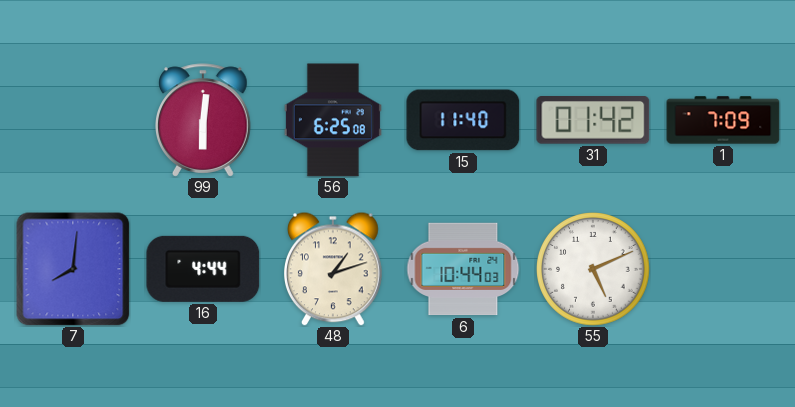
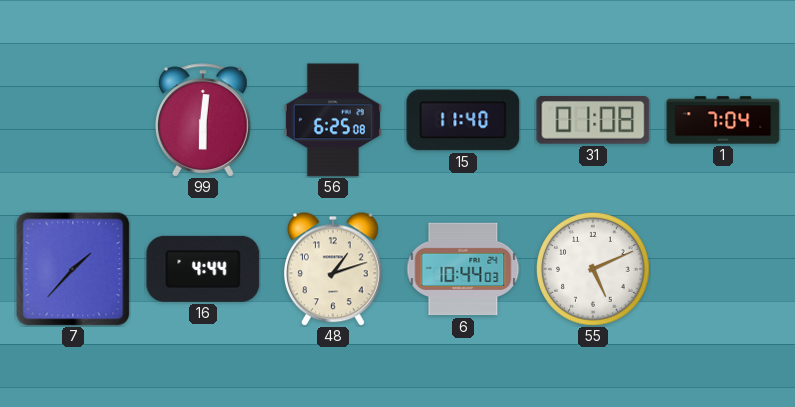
31: 01:42 -> 01:08 (593, 120)
1: 7:09 -> 7:04 (723, 120)
7: 8:01 -> 1:37 (73, 269)
